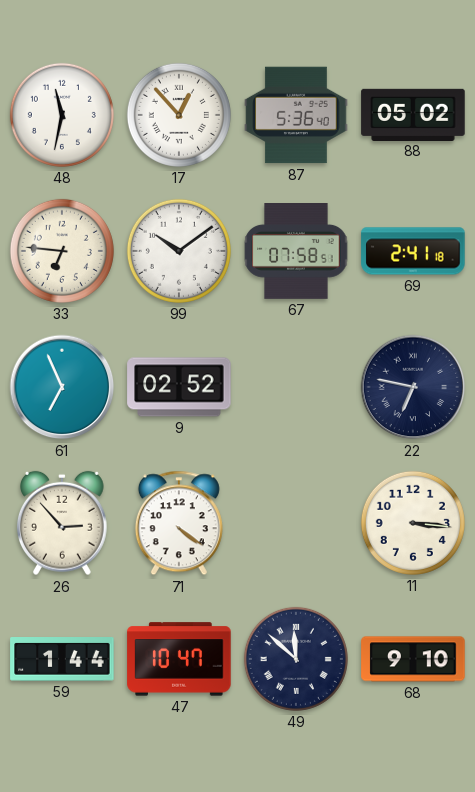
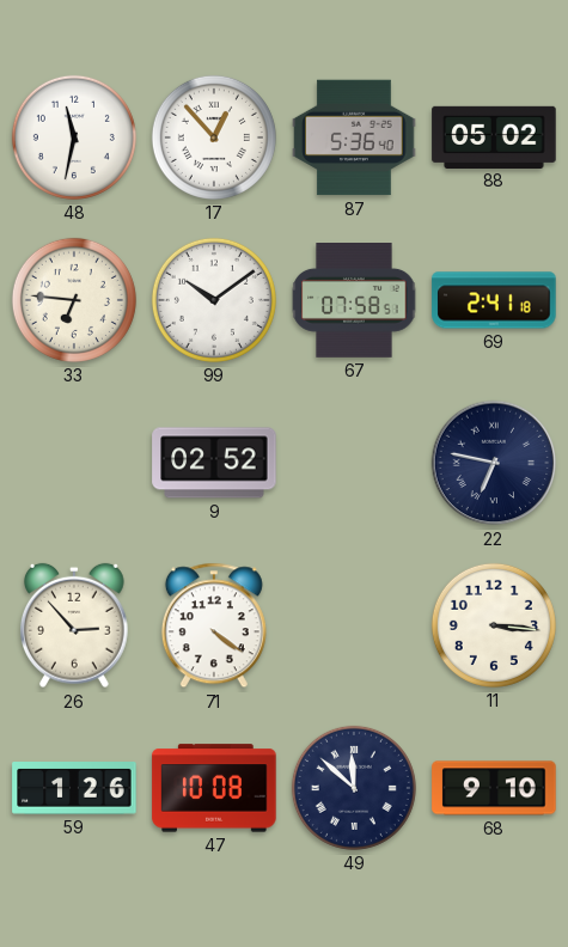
61: 6:56 -> none (62, 387)
59: 1:44 -> 1:26 (74, 789)
47: 10:47 -> 10:08 (214, 788)
